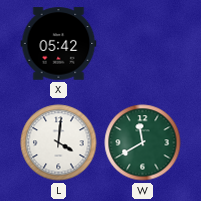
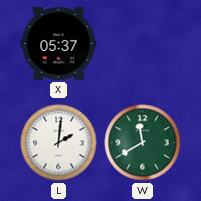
X: 05:42 -> 05:37 (59, 44)
L: 4:01 -> 2:01 (59, 143)
